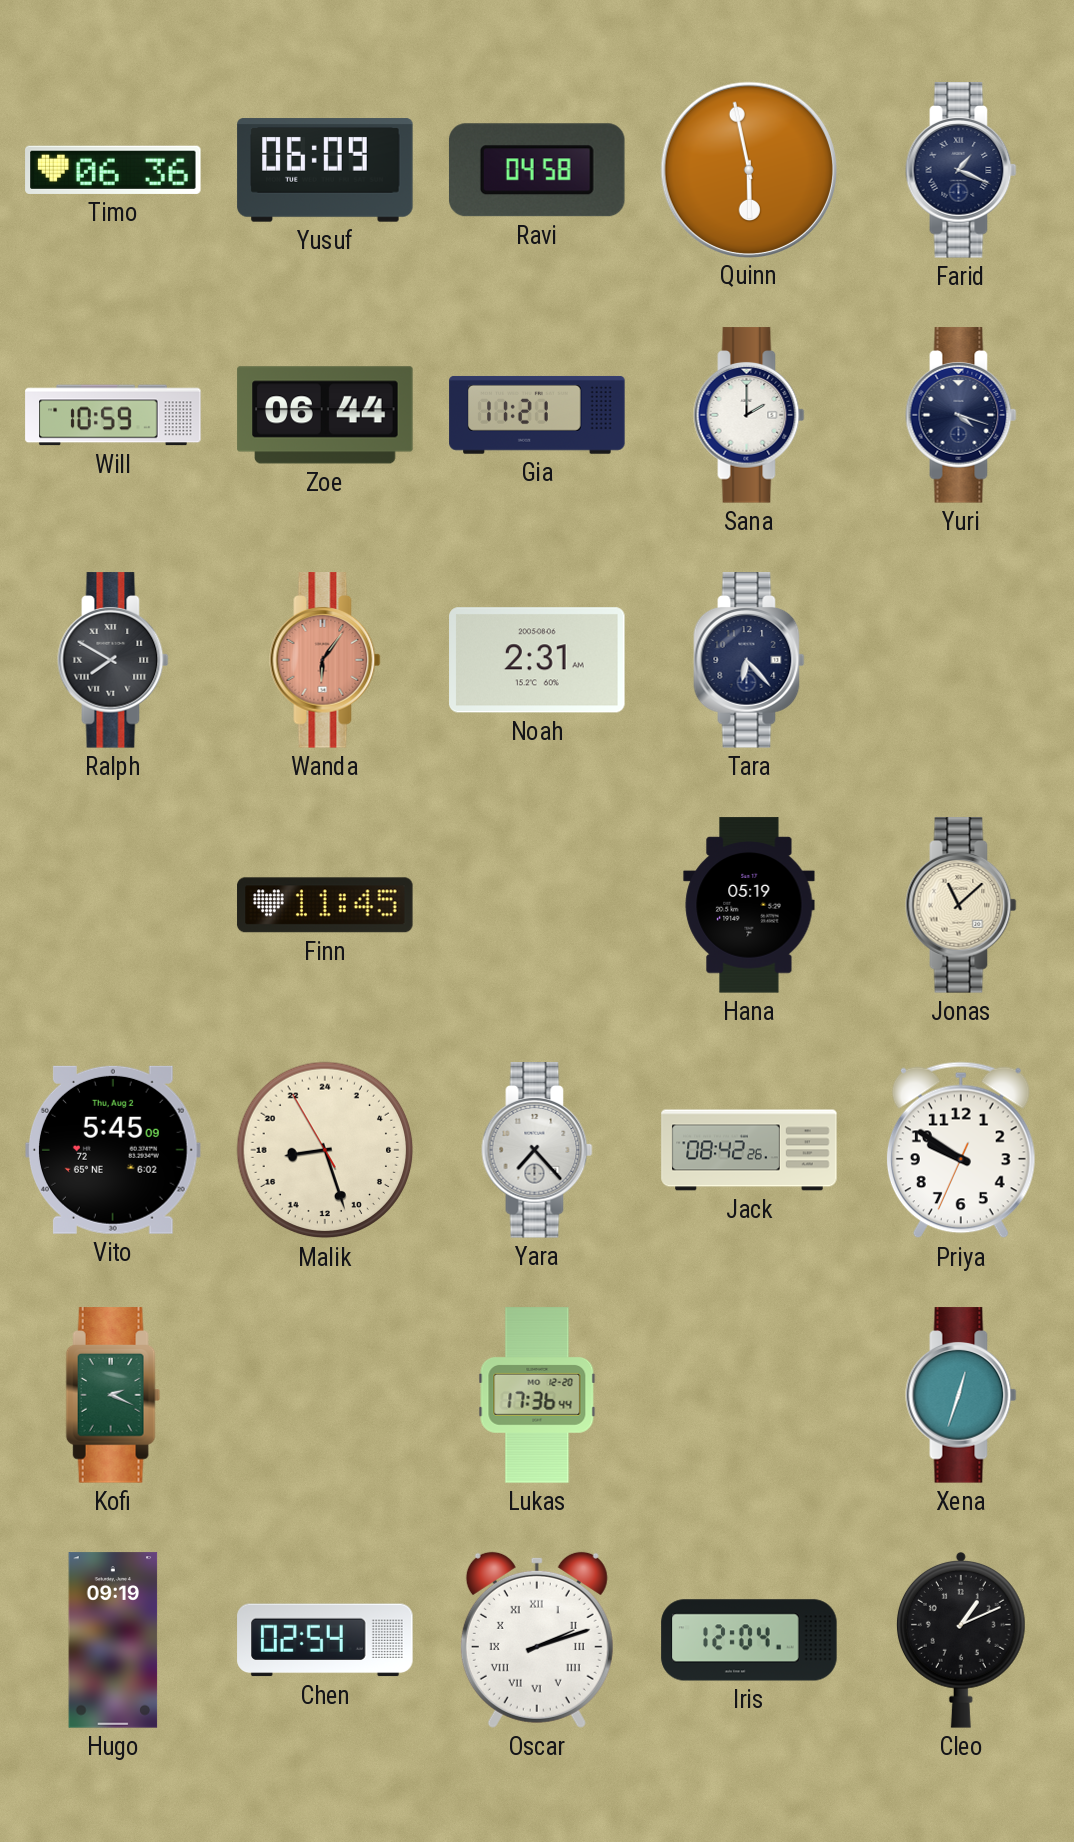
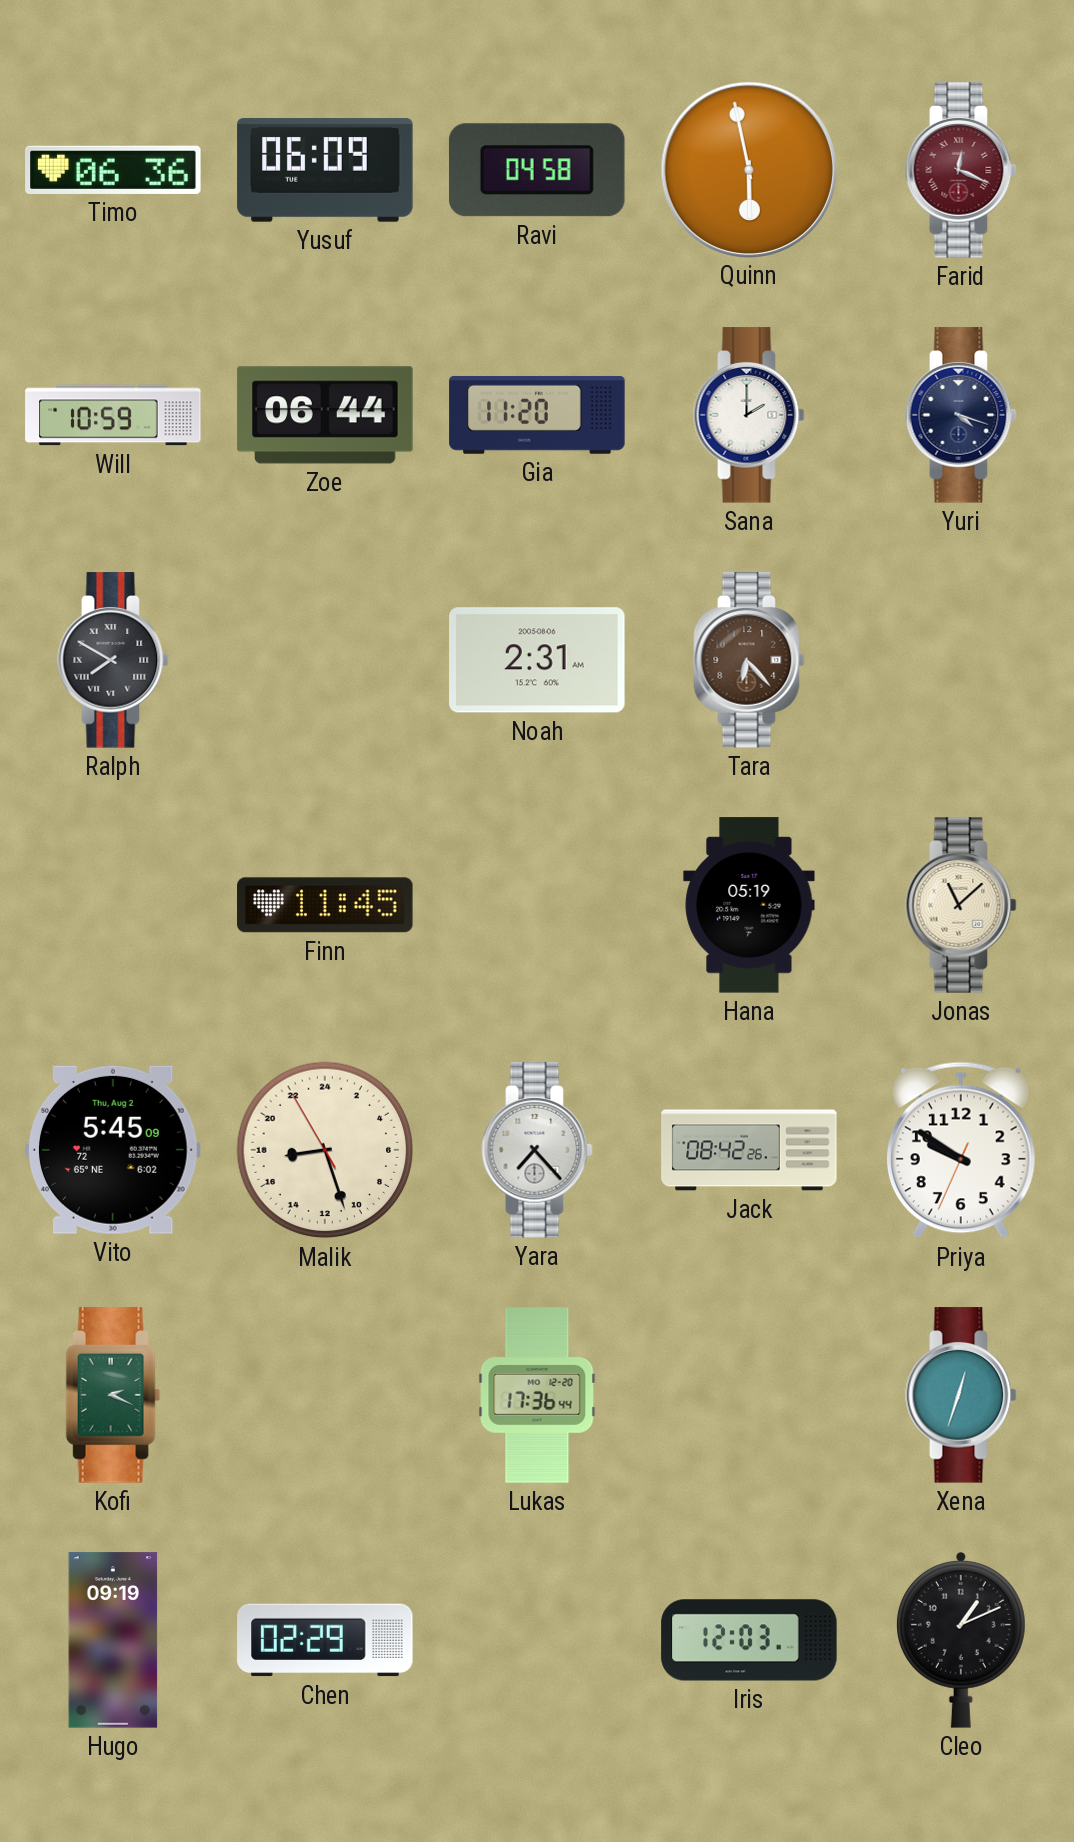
Farid: 1:19 -> 12:19 (961, 170)
Farid dial: navy -> burgundy (961, 170)
Gia: 11:21 -> 11:20 (537, 415)
Wanda: 6:06 -> none (325, 660)
Tara dial: navy -> brown (749, 660)
Chen: 02:54 -> 02:29 (325, 1640)
Oscar: 2:12 -> none (537, 1640)
Iris: 12:04 -> 12:03 (749, 1640)
